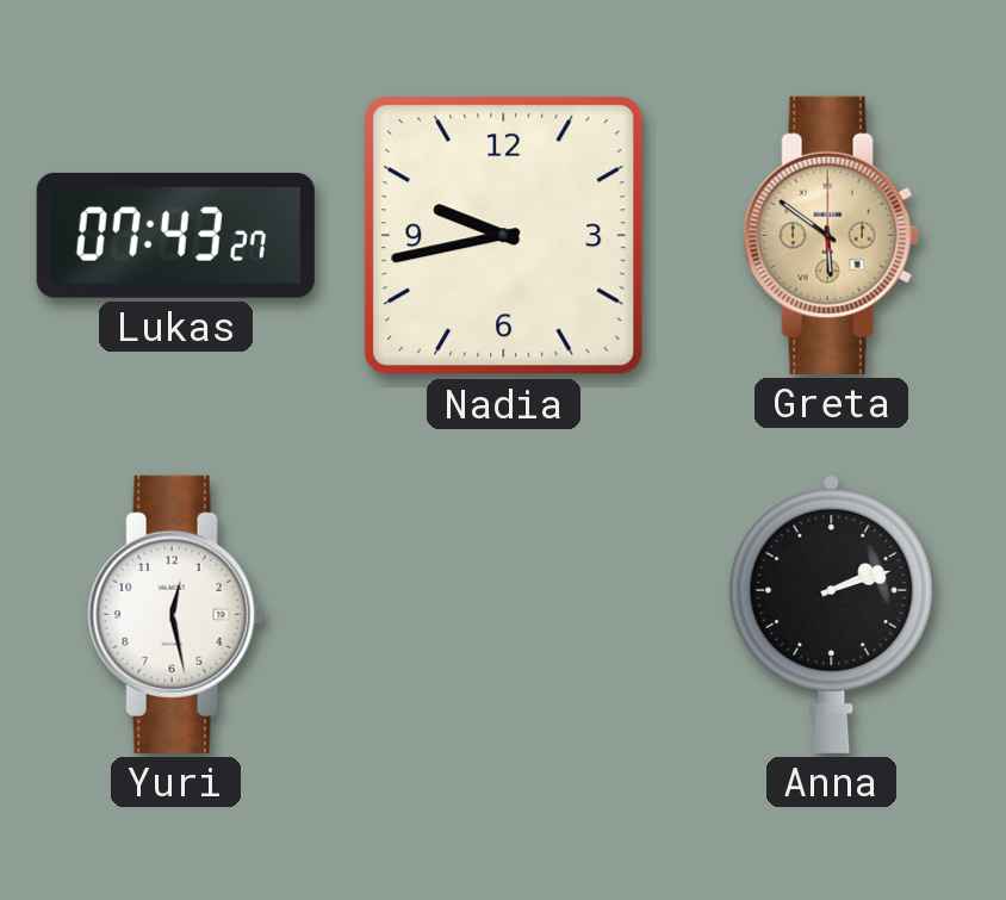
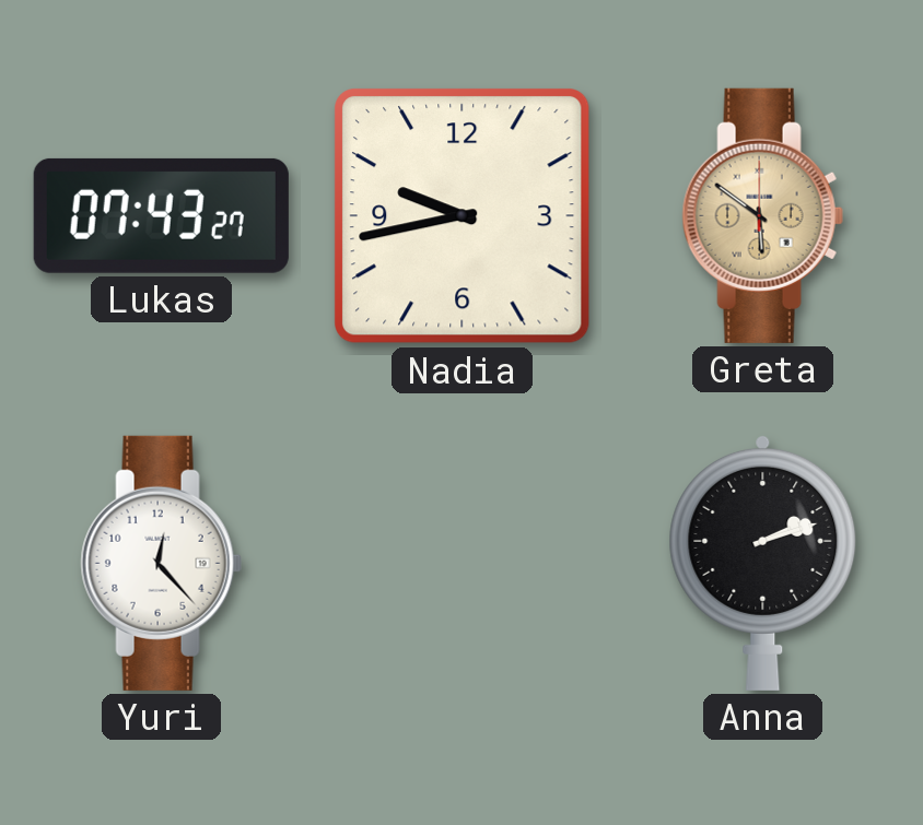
Yuri: 12:28 -> 12:23 (161, 563)
